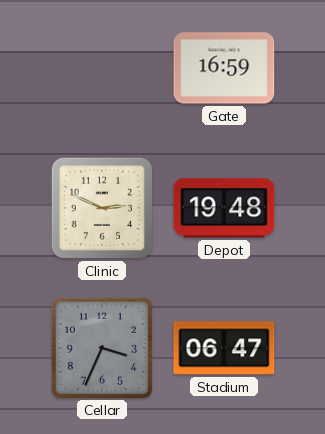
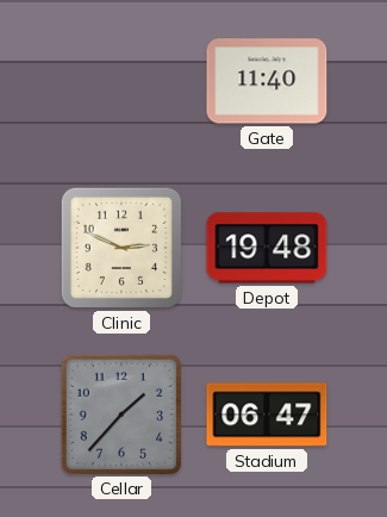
Gate: 16:59 -> 11:40 (267, 81)
Cellar: 3:34 -> 1:37 (120, 413)
